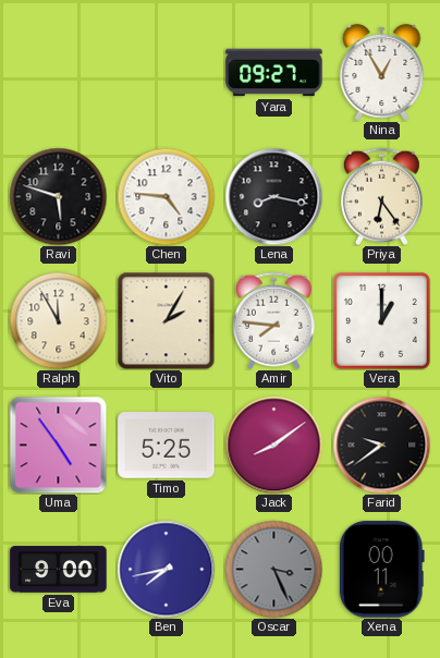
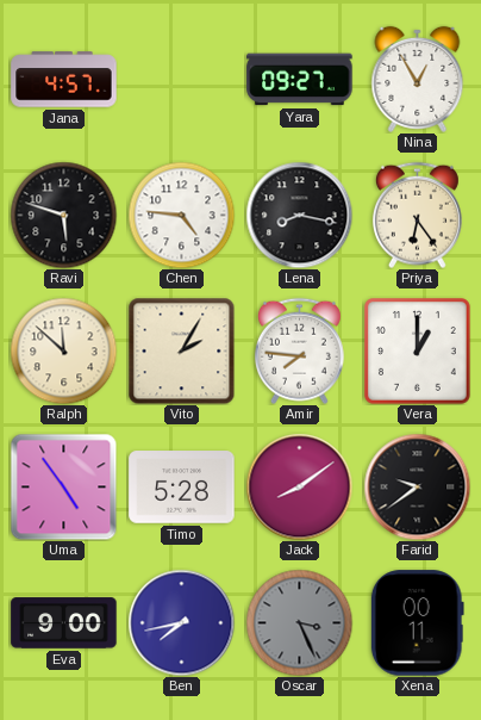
Jana: none -> 4:57 (64, 80)
Ralph: 11:55 -> 11:52 (63, 350)
Timo: 5:25 -> 5:28 (182, 488)
